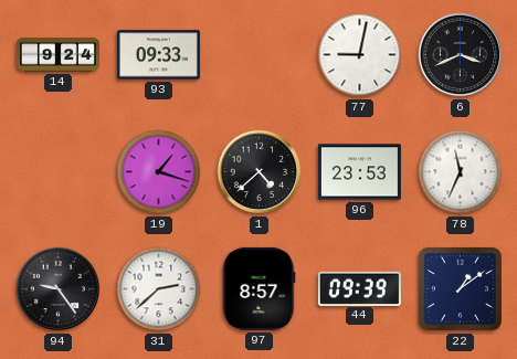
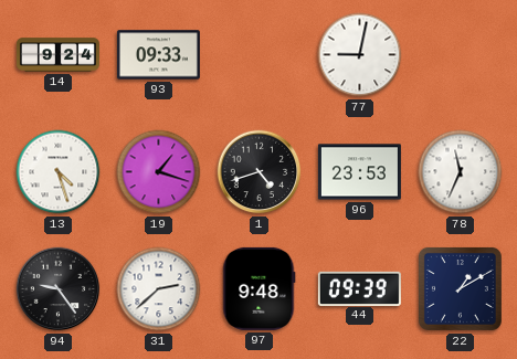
6: 3:41 -> none (461, 55)
13: none -> 4:27 (59, 172)
1: 4:38 -> 4:42 (260, 172)
97: 8:57 -> 9:48 (260, 288)
22: 1:09 -> 1:10 (460, 288)
